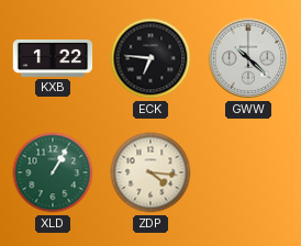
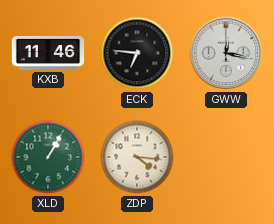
KXB: 1:22 -> 11:46 (48, 53)
GWW: 10:22 -> 12:17 (226, 53)
